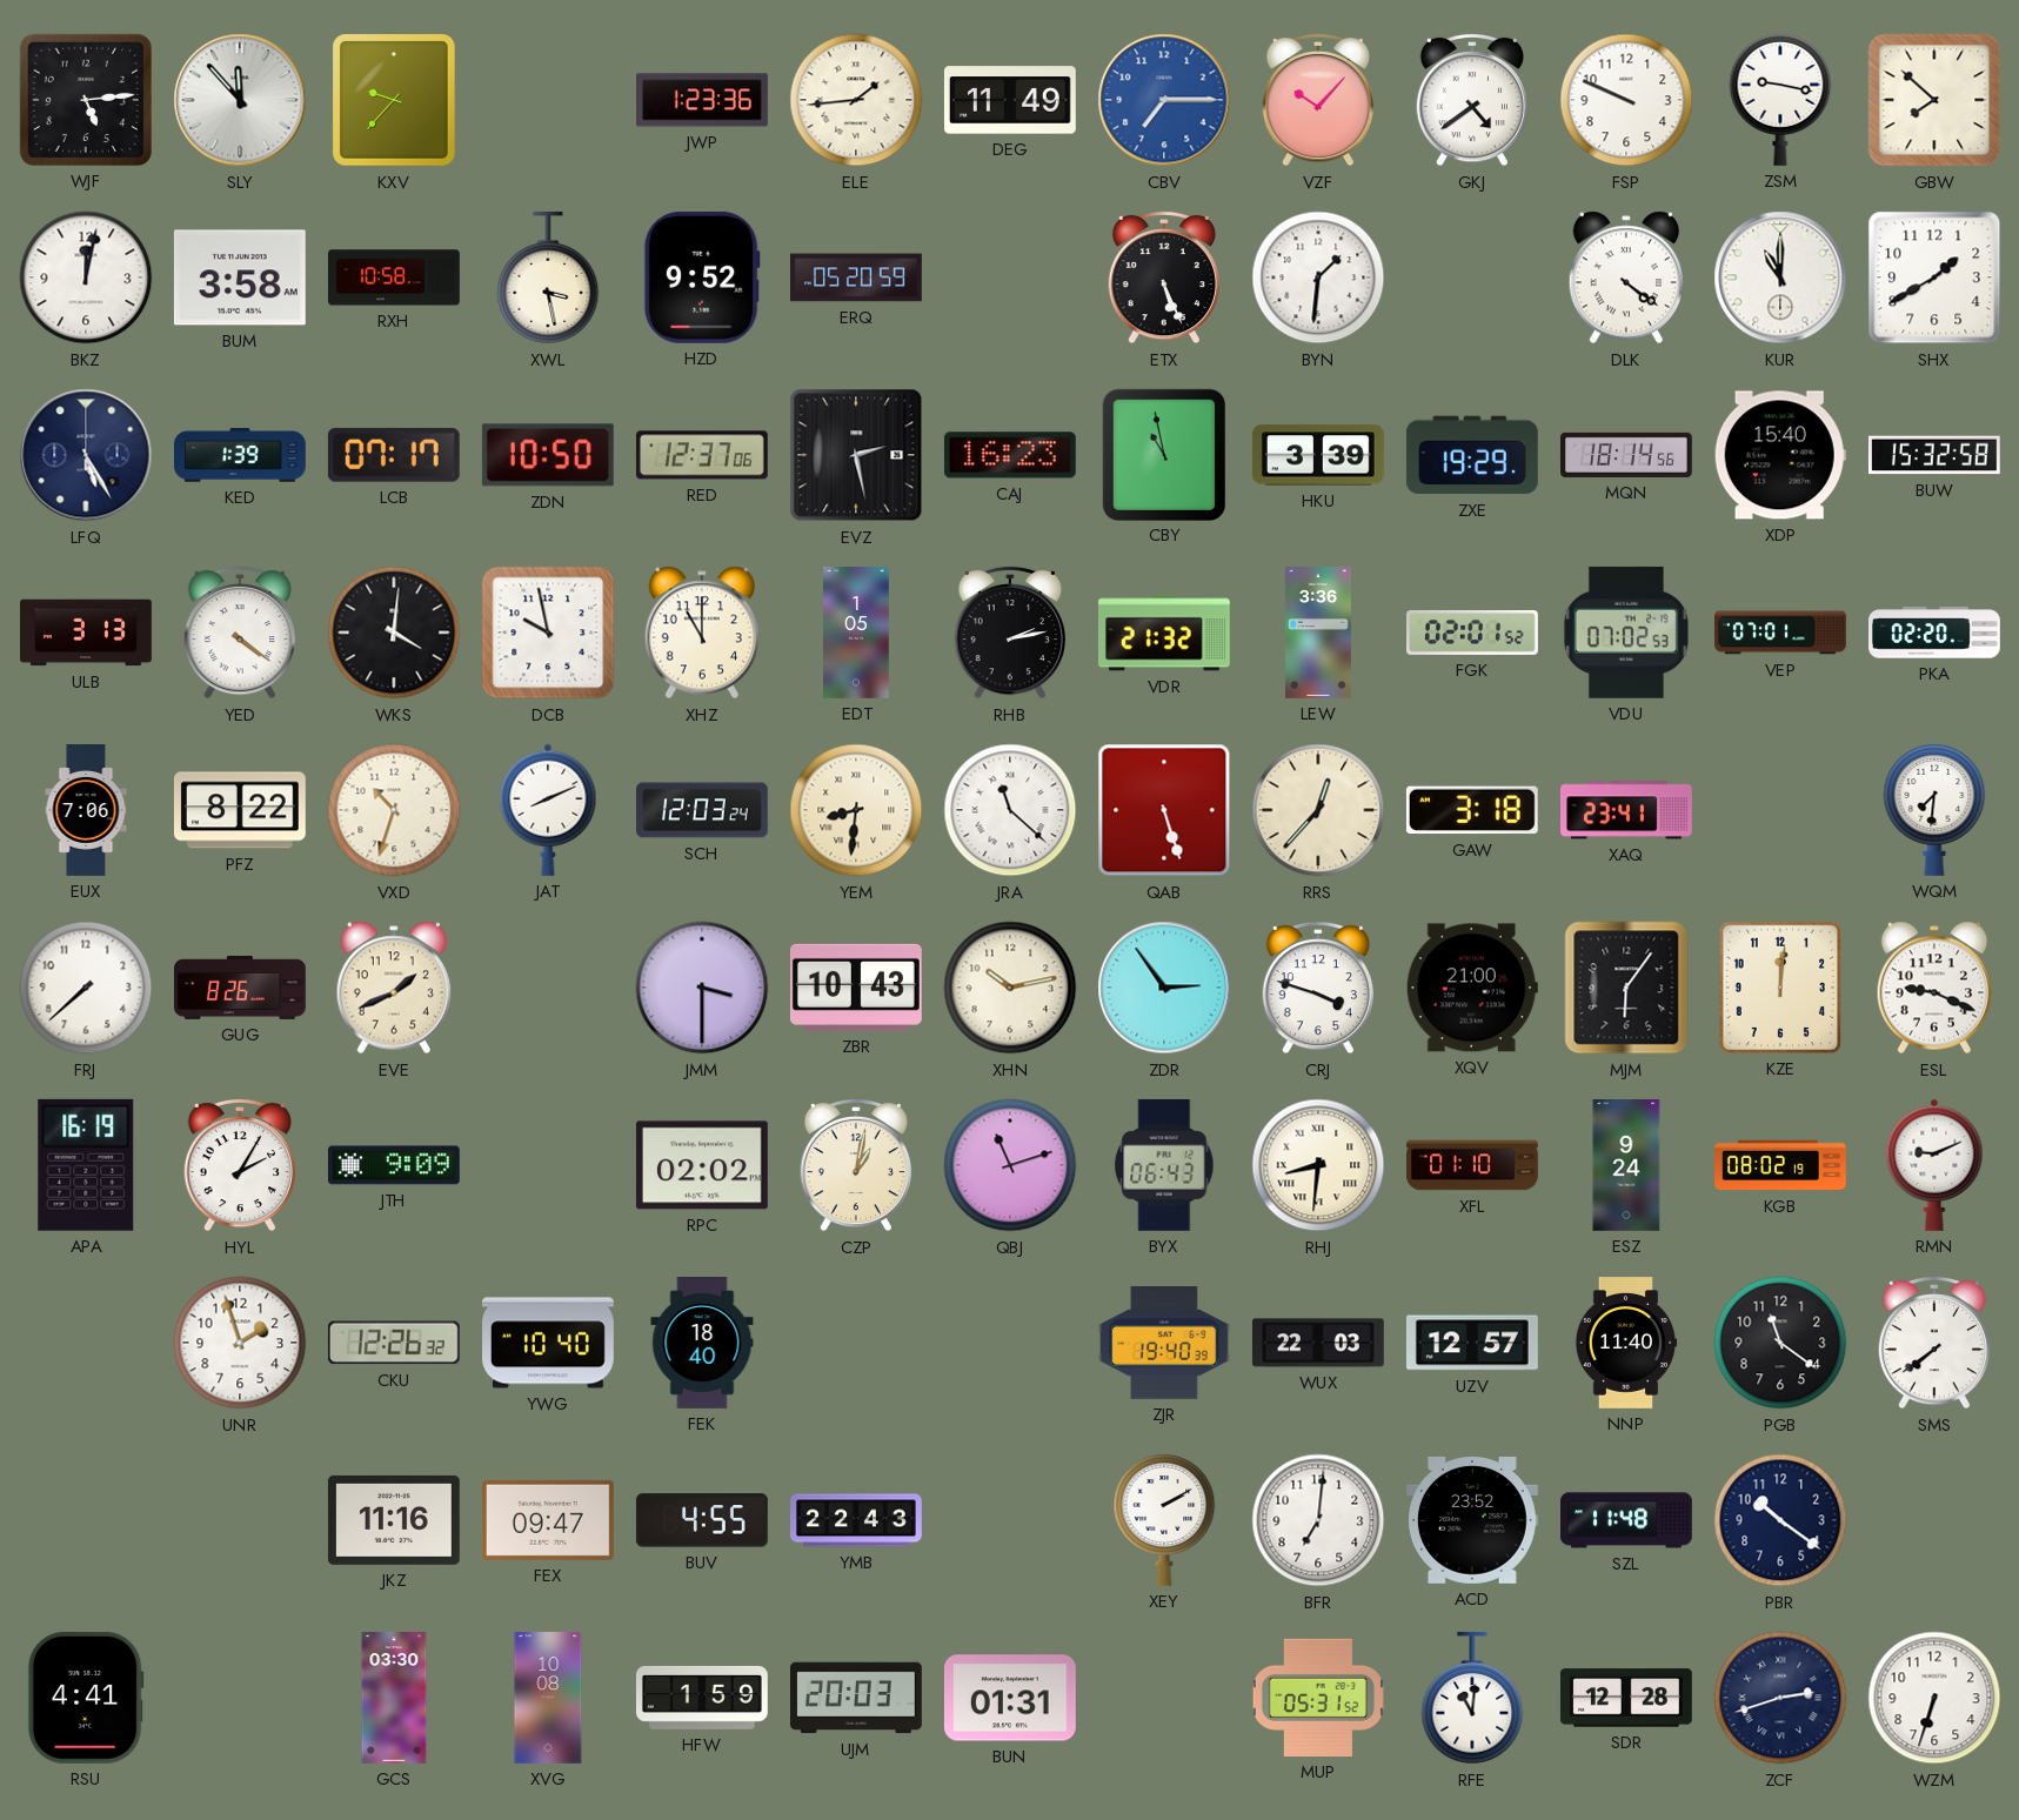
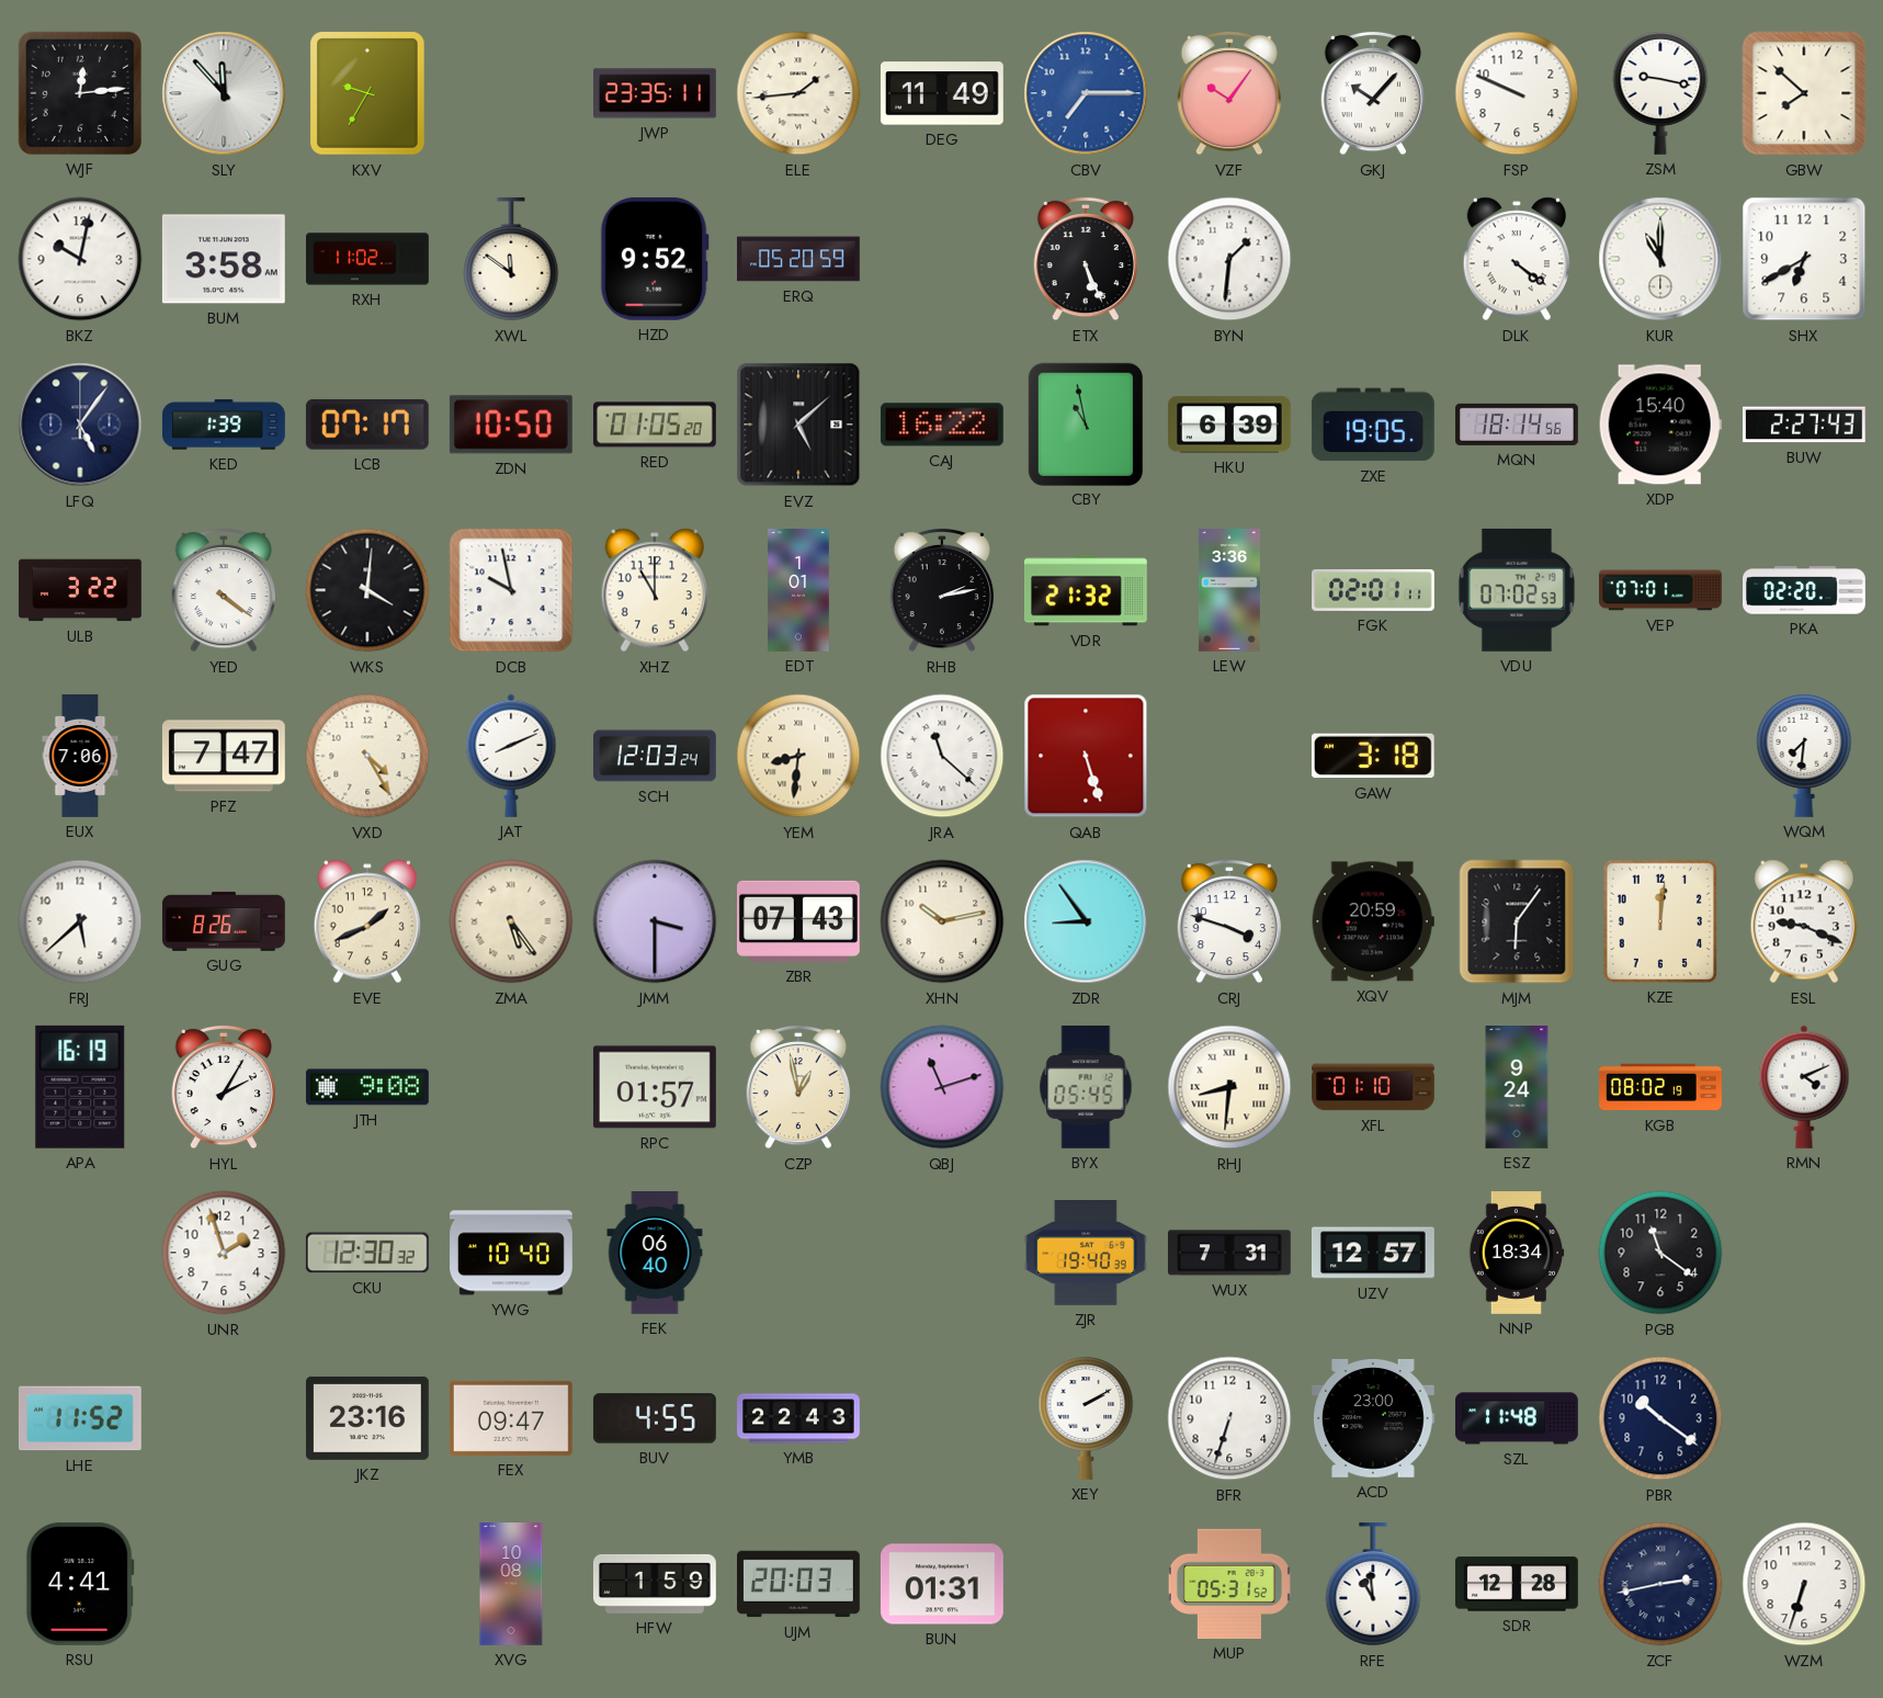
WJF: 5:14 -> 12:14 (80, 93)
KXV: 9:37 -> 9:35 (367, 93)
JWP: 1:23 -> 23:35 (656, 93)
VZF: 10:07 -> 10:06 (1228, 93)
GKJ: 4:39 -> 10:07 (1372, 93)
BKZ: 12:02 -> 10:02 (80, 259)
RXH: 10:58 -> 11:02 (368, 259)
XWL: 3:28 -> 11:51 (511, 259)
SHX: 1:40 -> 6:40 (1804, 259)
LFQ: 5:25 -> 5:06 (80, 424)
RED: 12:37 -> 01:05 (655, 424)
EVZ: 2:28 -> 5:08 (798, 424)
CAJ: 16:23 -> 16:22 (942, 424)
HKU: 3:39 -> 6:39 (1229, 424)
ZXE: 19:29 -> 19:05 (1373, 424)
BUW: 15:32 -> 2:27 (1804, 424)
ULB: 3:13 -> 3:22 (81, 590)
EDT: 1:05 -> 1:01 (798, 591)
FGK: 02:01:52 -> 02:01:11 (1374, 590)
PFZ: 8:22 -> 7:47 (224, 756)
VXD: 10:33 -> 4:25 (367, 756)
RRS: 12:37 -> none (1318, 810)
XAQ: 23:41 -> none (1627, 810)
FRJ: 7:38 -> 5:38 (80, 921)
ZMA: none -> 5:24 (511, 921)
ZBR: 10:43 -> 07:43 (798, 921)
ZDR: 2:54 -> 8:54 (1086, 921)
XQV: 21:00 -> 20:59 (1373, 921)
JTH: 9:09 -> 9:08 (367, 1087)
RPC: 02:02 -> 01:57 (655, 1087)
CZP: 1:02 -> 12:58 (797, 1087)
BYX: 06:43 -> 05:45 (1086, 1087)
RMN: 9:11 -> 4:11 (1804, 1087)
CKU: 12:26 -> 12:30 (367, 1253)
FEK: 18:40 -> 06:40 (655, 1254)
WUX: 22:03 -> 7:31 (1229, 1253)
NNP: 11:40 -> 18:34 (1517, 1254)
SMS: 7:39 -> none (1933, 1343)
LHE: none -> 11:52 (80, 1418)
JKZ: 11:16 -> 23:16 (367, 1418)
BFR: 7:01 -> 6:33 (1229, 1418)
ACD: 23:52 -> 23:00 (1373, 1418)
GCS: 03:30 -> none (394, 1699)
RFE: 11:01 -> 10:59 (1373, 1584)
ZCF: 2:42 -> 2:43 (1660, 1584)
